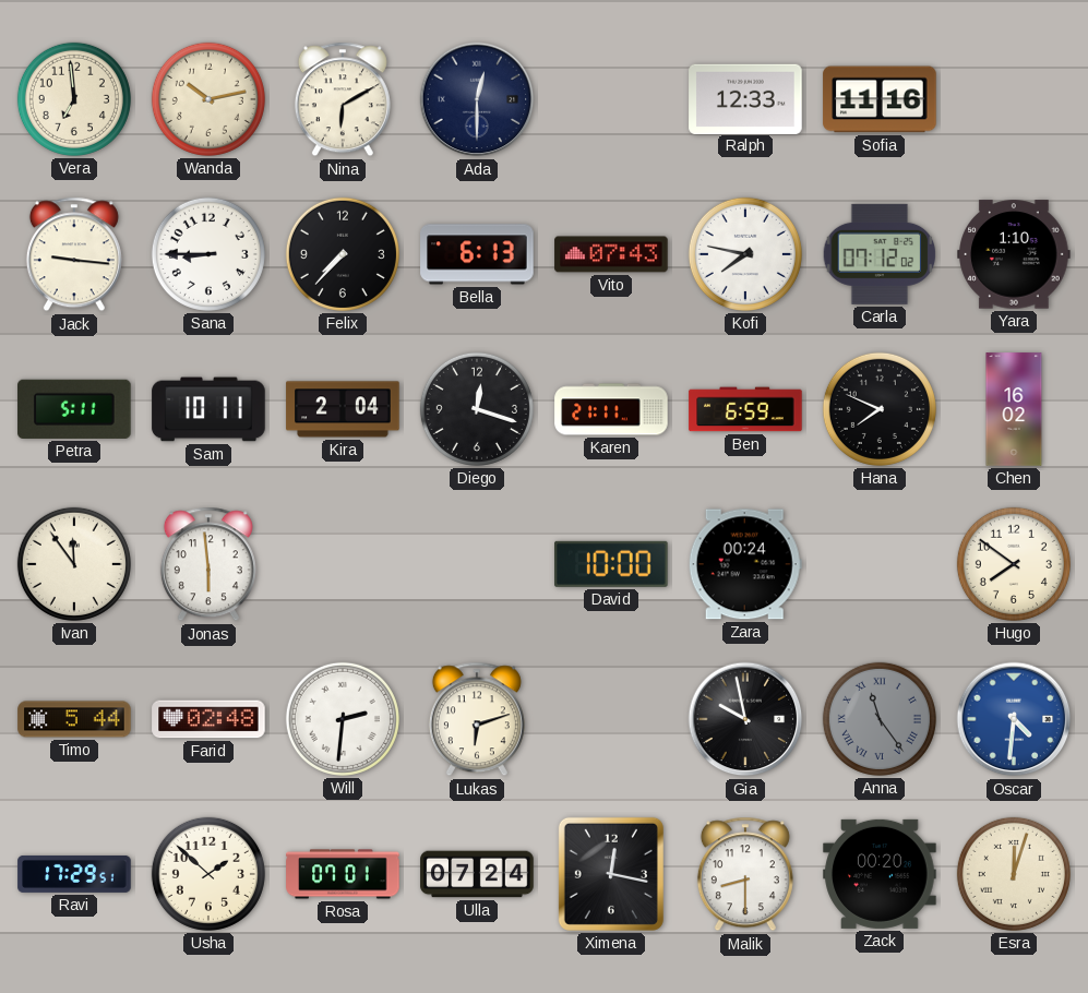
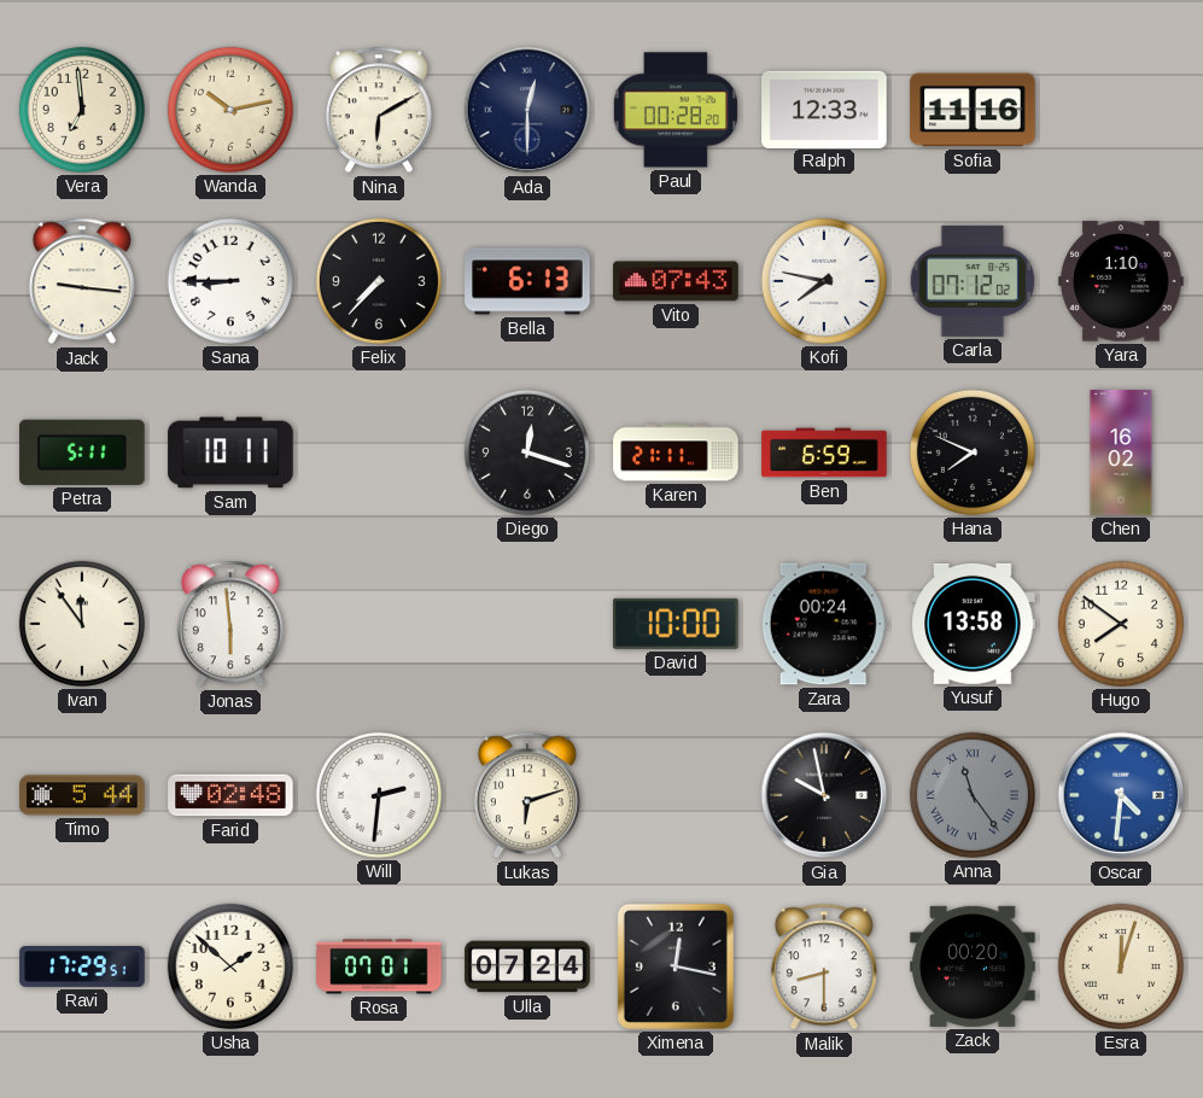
Paul: none -> 00:28 (676, 110)
Kira: 2:04 -> none (343, 409)
Yusuf: none -> 13:58 (973, 624)
